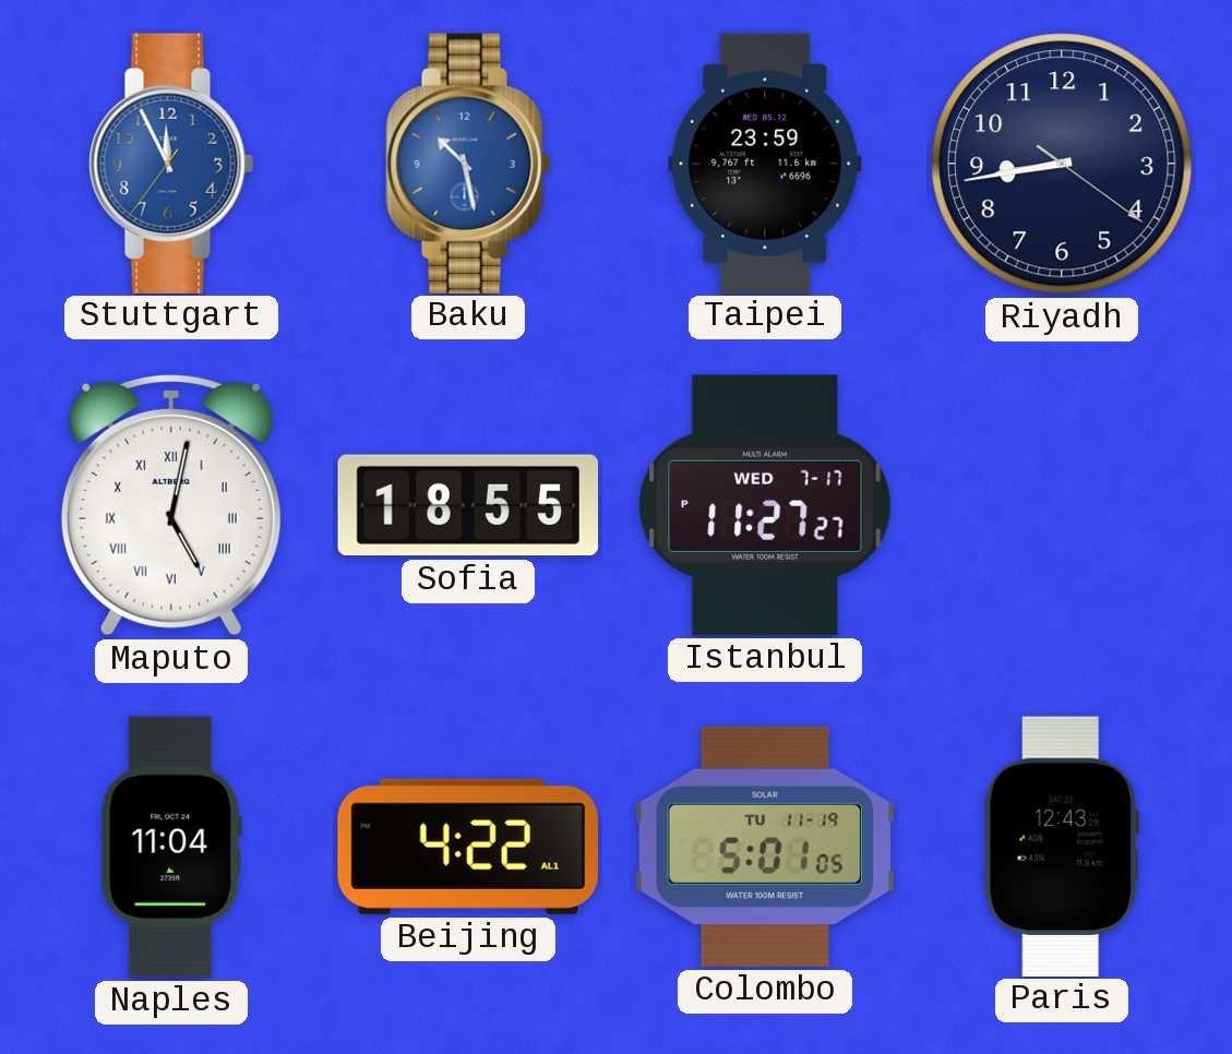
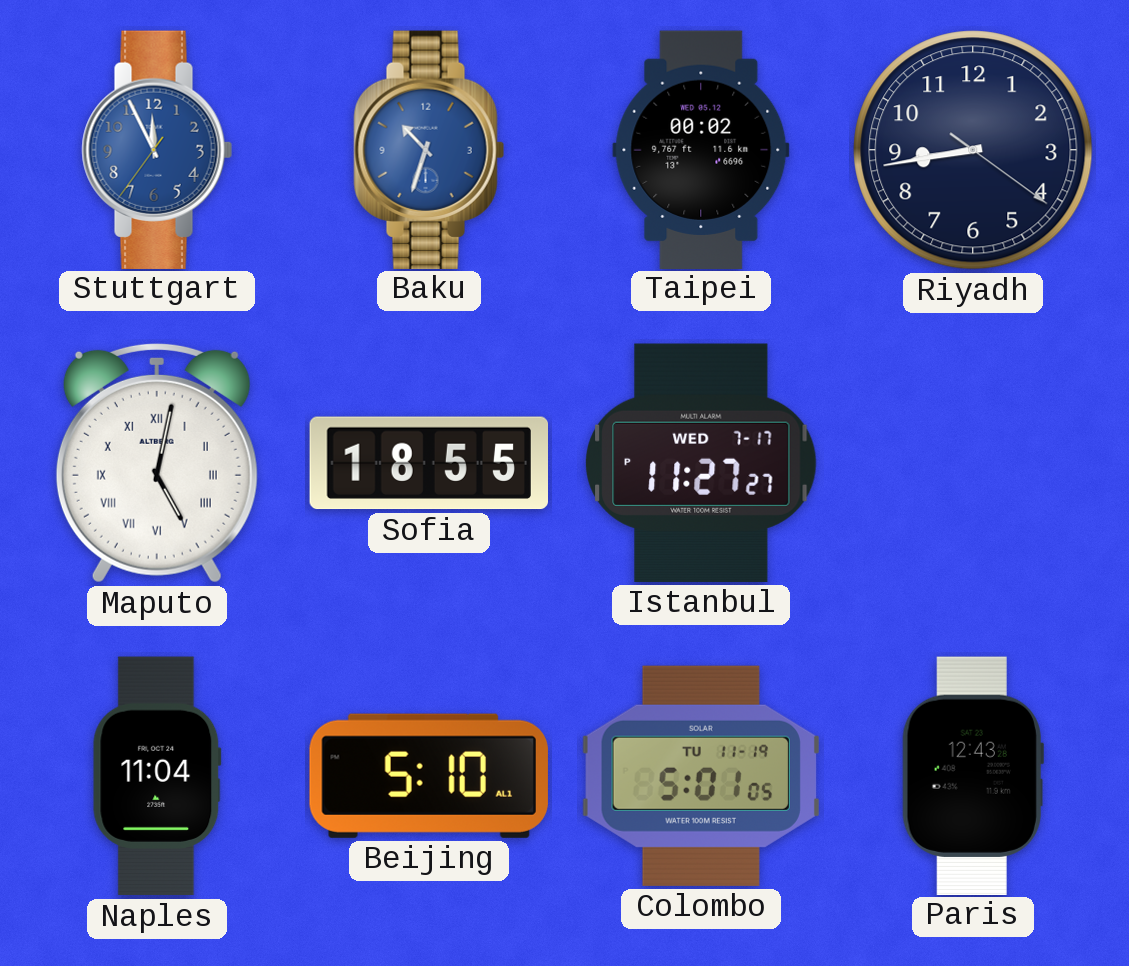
Baku: 10:28 -> 10:33 (429, 149)
Taipei: 23:59 -> 00:02 (701, 149)
Beijing: 4:22 -> 5:10 (429, 776)
